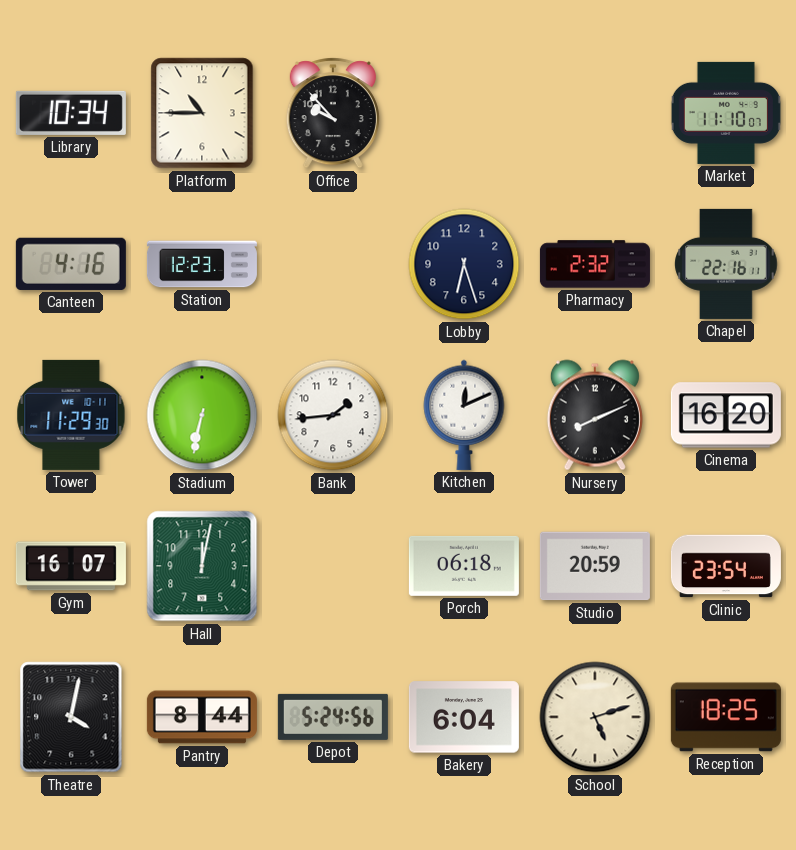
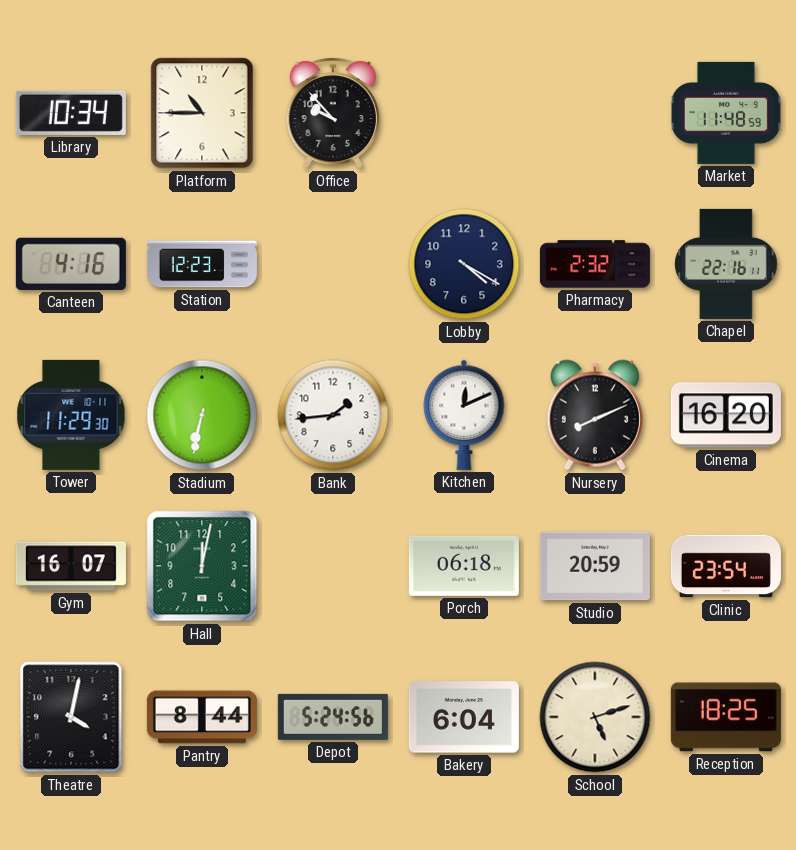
Market: 11:10 -> 11:48 (726, 113)
Lobby: 6:27 -> 4:20 (464, 264)
